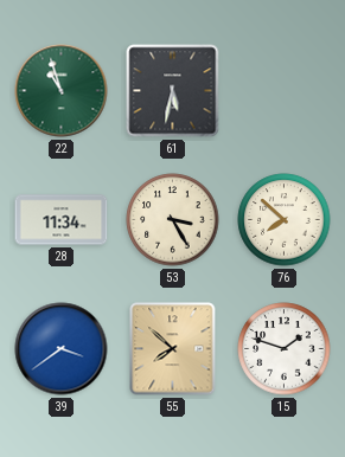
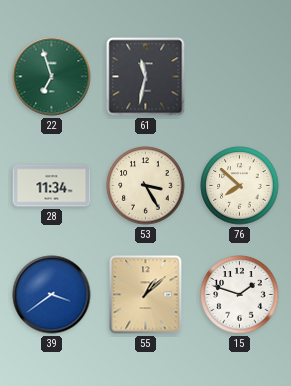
22: 10:57 -> 6:57 (52, 77)
61: 5:32 -> 11:32 (146, 77)
55: 7:52 -> 1:08 (146, 295)
